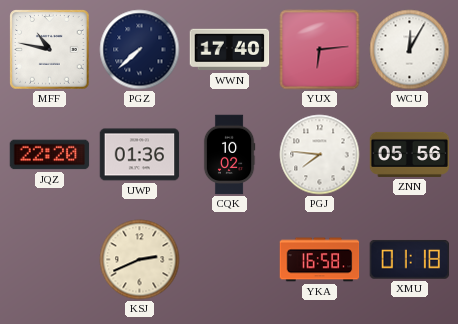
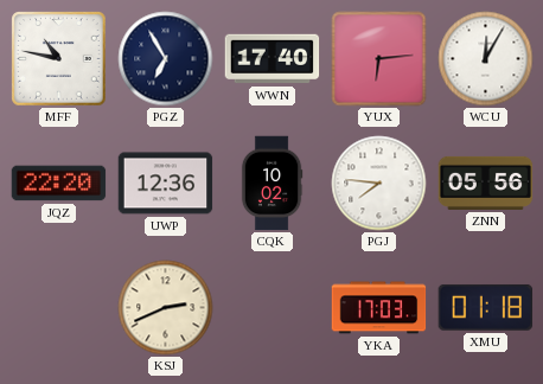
PGZ: 7:38 -> 6:55 (166, 59)
UWP: 01:36 -> 12:36 (166, 184)
YKA: 16:58 -> 17:03 (379, 308)
